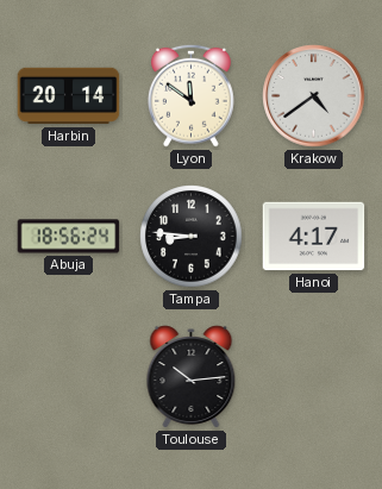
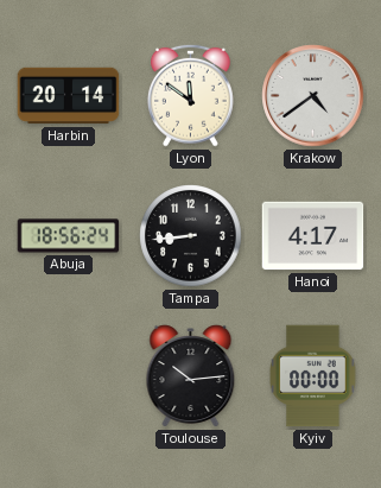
Tampa: 8:46 -> 8:44 (191, 236)
Kyiv: none -> 00:00 (313, 376)
